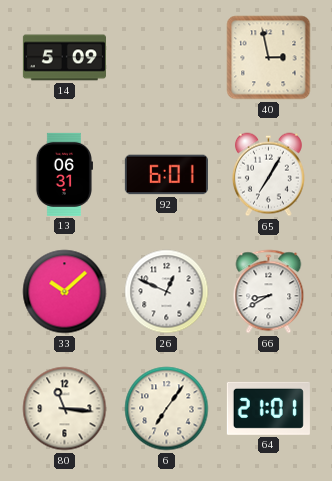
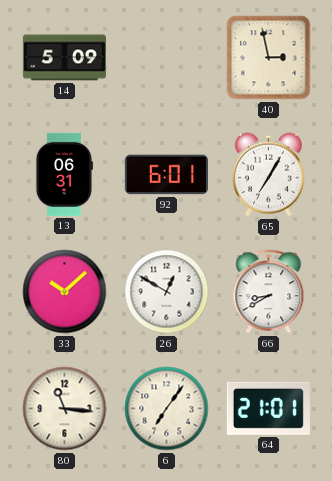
26: 12:49 -> 12:50 (167, 292)
